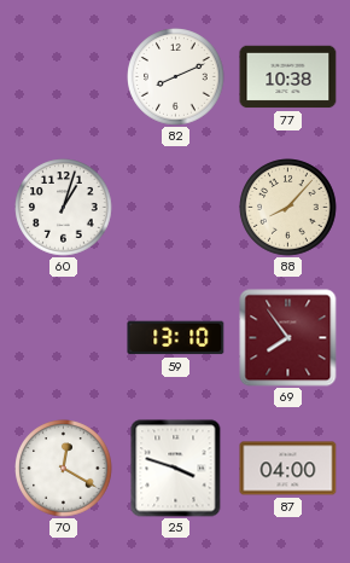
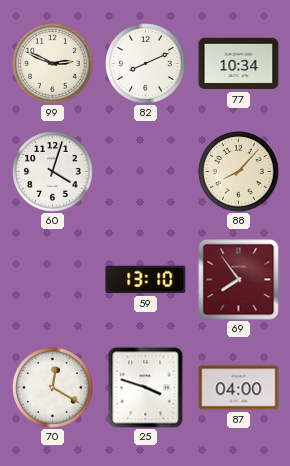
99: none -> 2:49 (53, 64)
77: 10:38 -> 10:34 (239, 64)
60: 1:03 -> 4:03 (53, 172)
